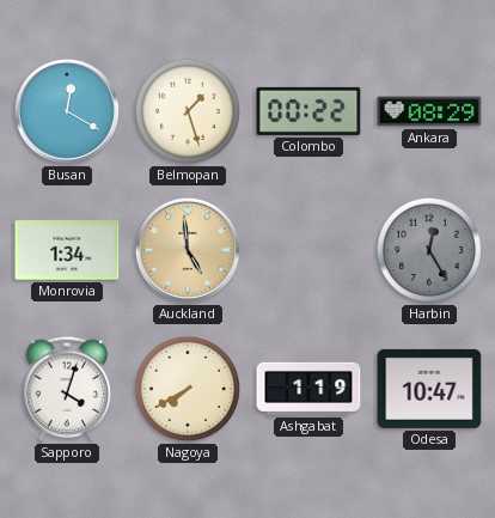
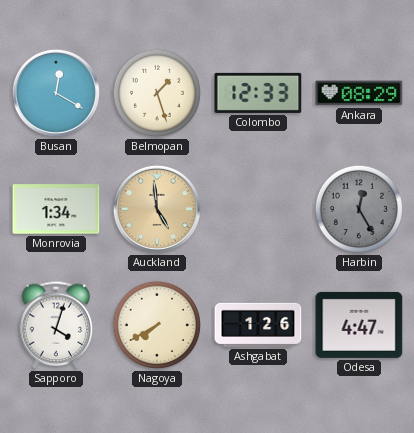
Colombo: 00:22 -> 12:33 (258, 93)
Ashgabat: 1:19 -> 1:26 (258, 325)
Odesa: 10:47 -> 4:47 (359, 325)
